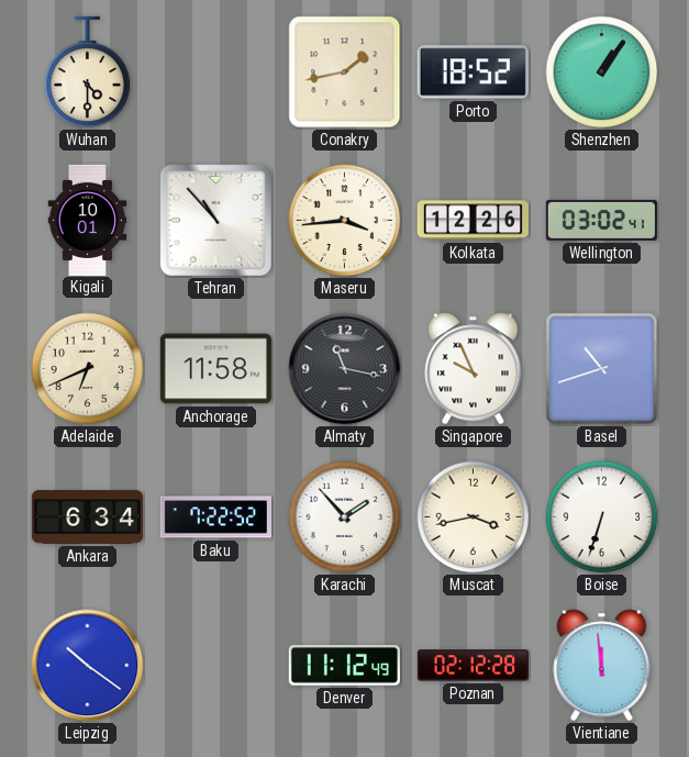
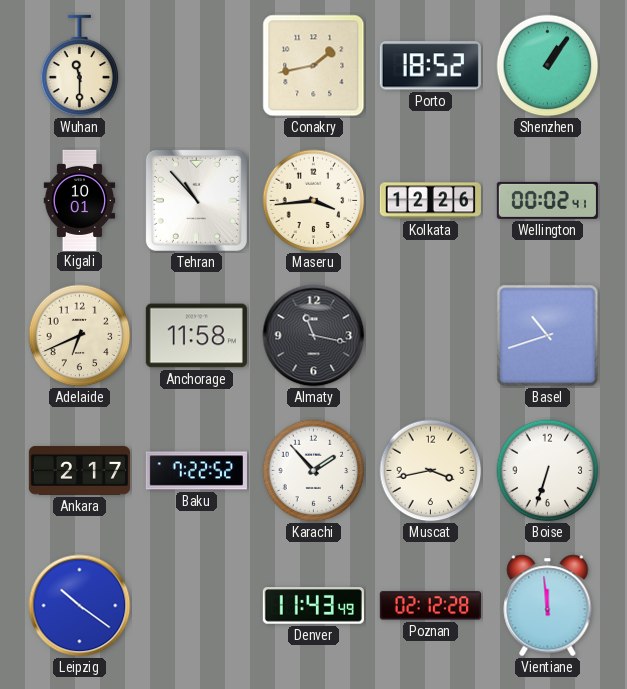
Wuhan: 4:30 -> 11:30 (80, 66)
Wellington: 03:02 -> 00:02 (547, 200)
Singapore: 9:56 -> none (474, 369)
Ankara: 6:34 -> 2:17 (79, 471)
Denver: 11:12 -> 11:43 (313, 606)
